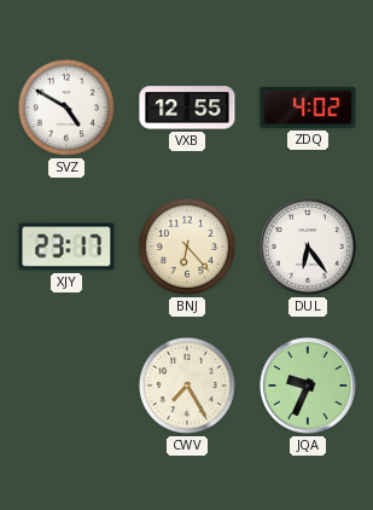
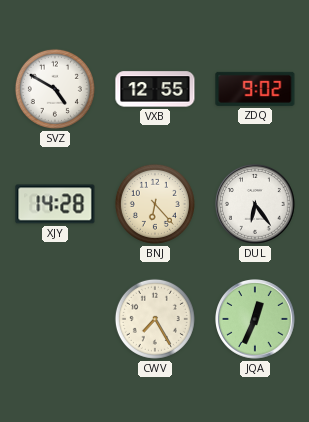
ZDQ: 4:02 -> 9:02 (255, 89)
XJY: 23:17 -> 14:28 (55, 204)
JQA: 9:34 -> 12:34 (255, 319)
